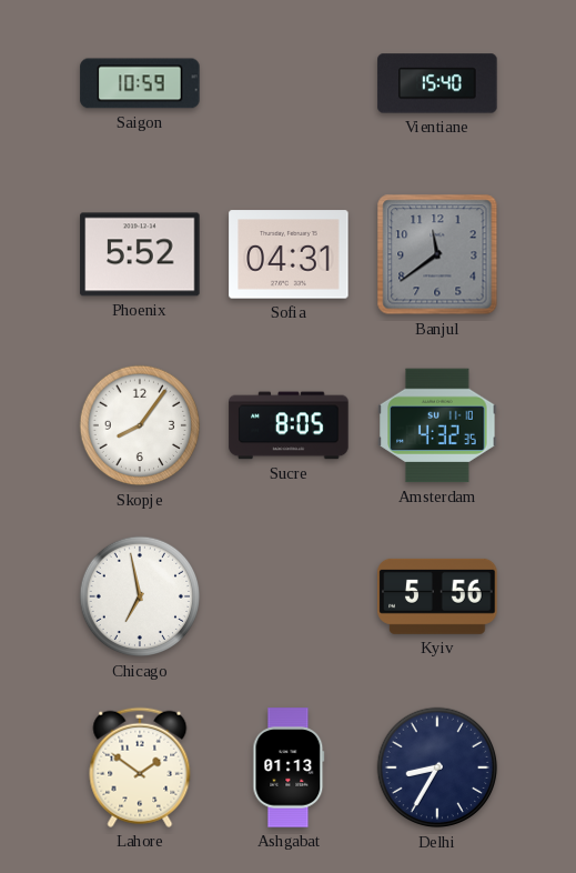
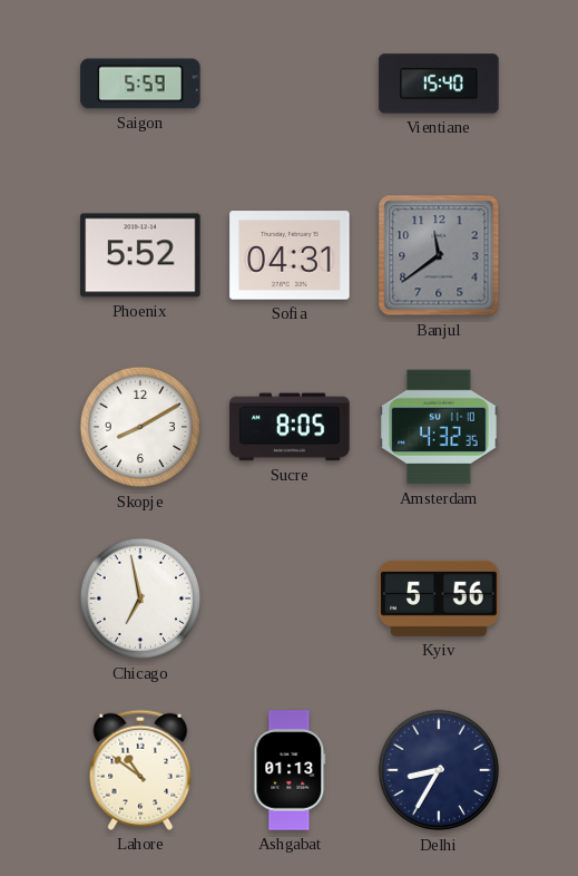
Saigon: 10:59 -> 5:59 (140, 84)
Skopje: 8:06 -> 8:10 (140, 427)
Lahore: 1:51 -> 10:51 (140, 770)
